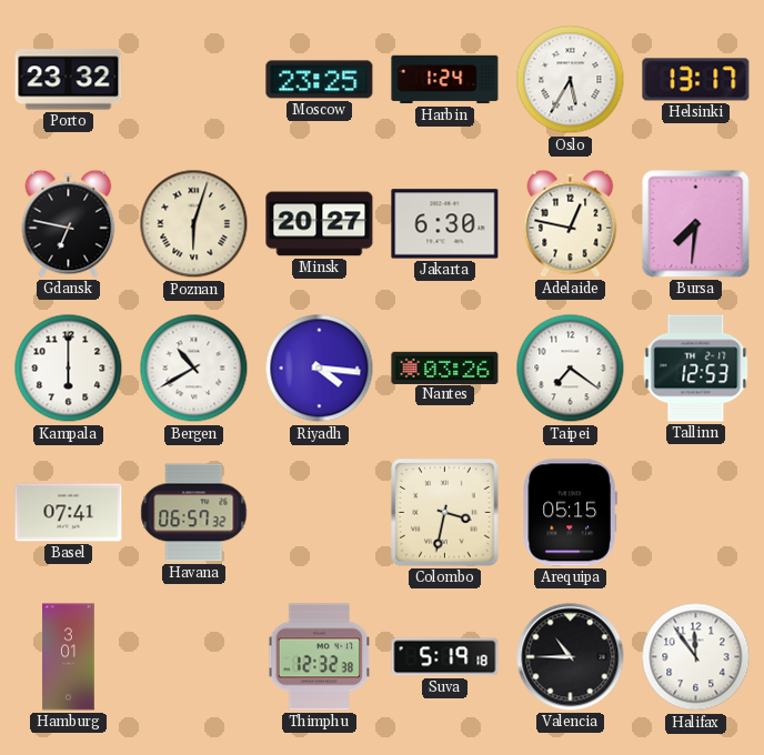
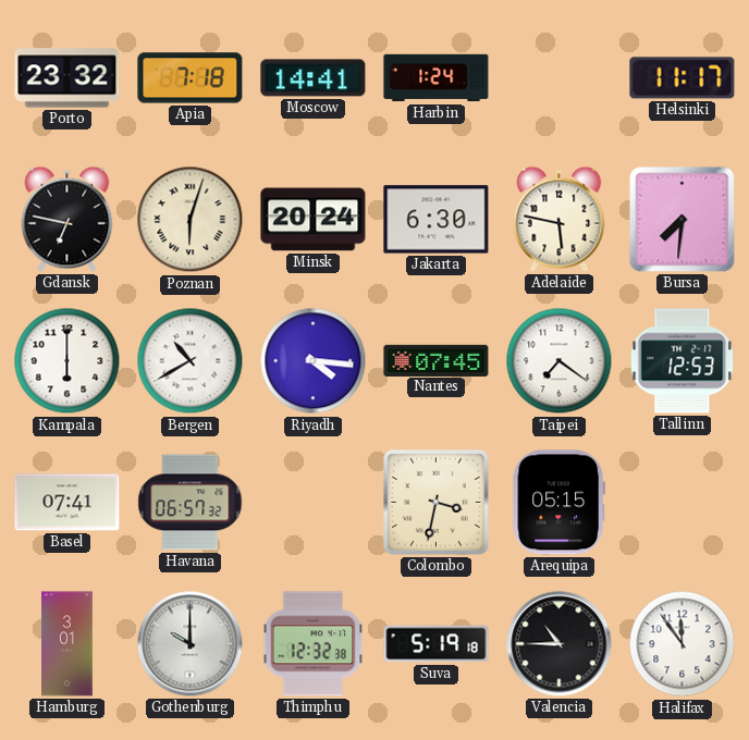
Apia: none -> 7:18 (191, 78)
Moscow: 23:25 -> 14:41 (314, 78)
Oslo: 5:35 -> none (571, 80)
Helsinki: 13:17 -> 11:17 (683, 78)
Minsk: 20:27 -> 20:24 (314, 220)
Adelaide: 12:47 -> 5:47 (560, 219)
Nantes: 03:26 -> 07:45 (437, 360)
Gothenburg: none -> 10:00 (191, 644)
